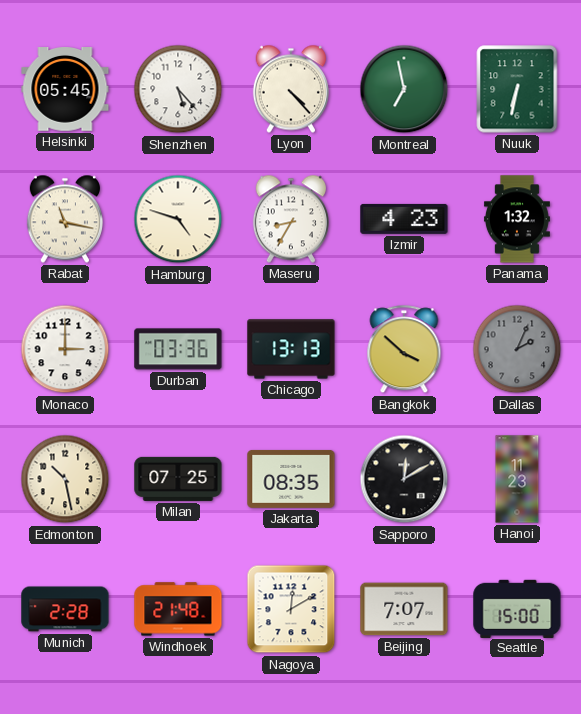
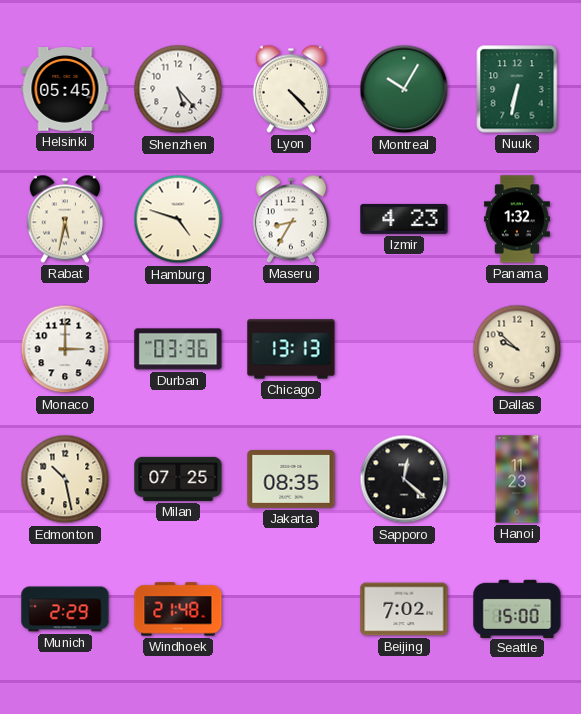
Montreal: 6:58 -> 10:05 (404, 89)
Rabat: 11:17 -> 5:32 (65, 219)
Bangkok: 3:52 -> none (404, 350)
Dallas: 2:04 -> 9:52 (517, 349)
Dallas dial: grey -> cream (517, 349)
Sapporo: 12:10 -> 12:22 (404, 479)
Munich: 2:28 -> 2:29 (65, 609)
Nagoya: 12:10 -> none (291, 609)
Beijing: 7:07 -> 7:02 (404, 609)
